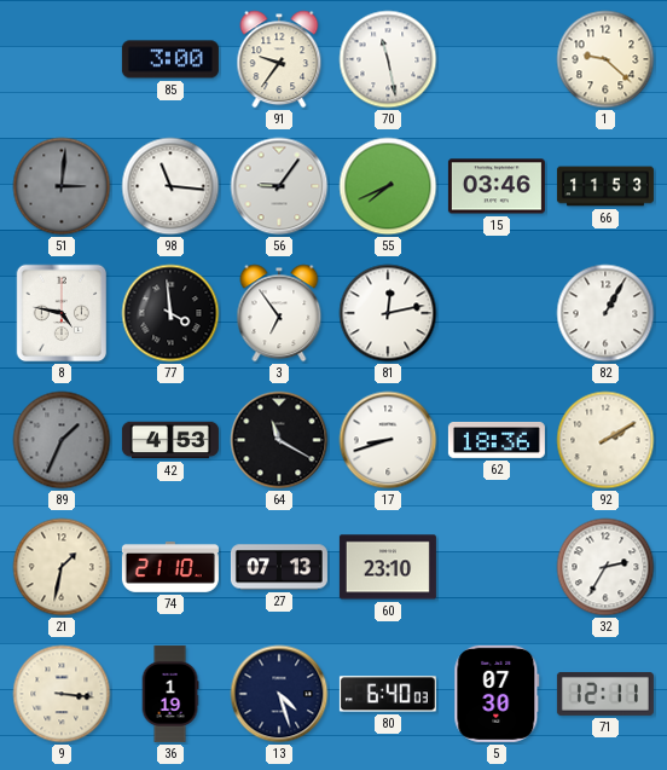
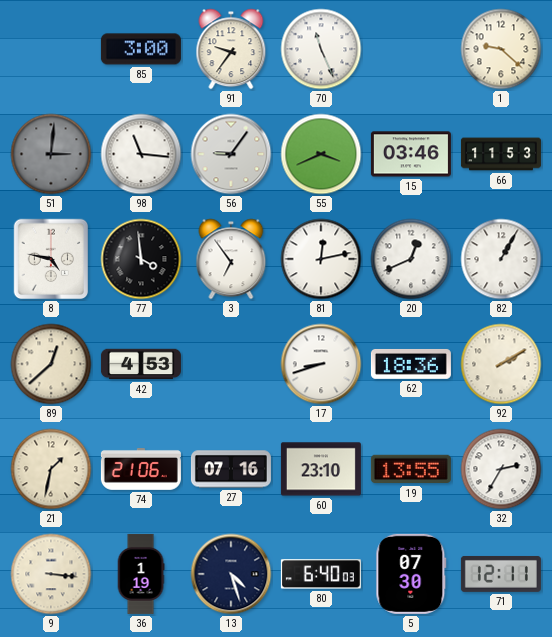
70: 11:28 -> 11:26 (321, 49)
55: 7:41 -> 3:41 (321, 154)
20: none -> 12:41 (411, 259)
89: 1:34 -> 12:38 (51, 364)
89 dial: grey -> cream (51, 364)
64: 11:20 -> none (279, 440)
74: 21:10 -> 21:06 (141, 470)
27: 07:13 -> 07:16 (231, 469)
19: none -> 13:55 (411, 469)
